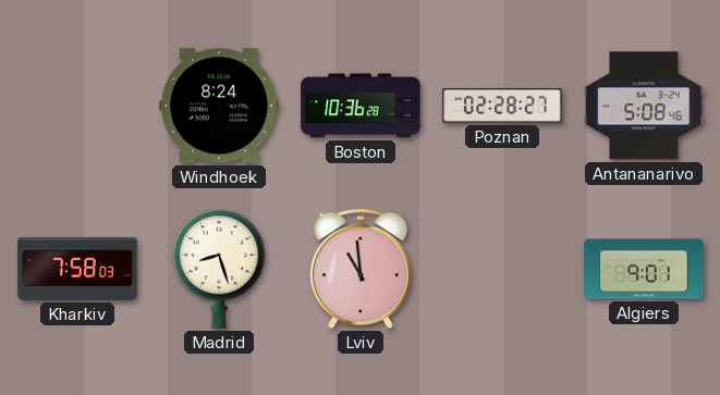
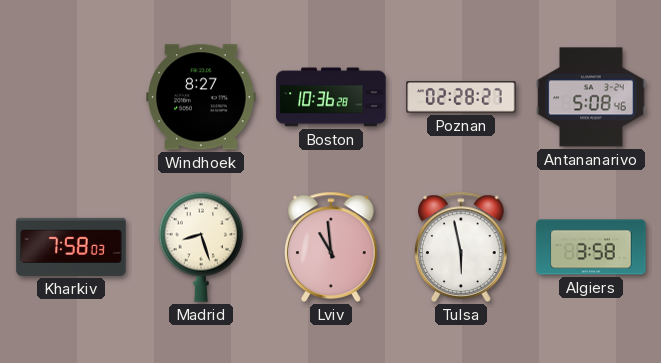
Windhoek: 8:24 -> 8:27 (201, 97)
Tulsa: none -> 5:58 (462, 247)
Algiers: 9:01 -> 3:58 (591, 247)
